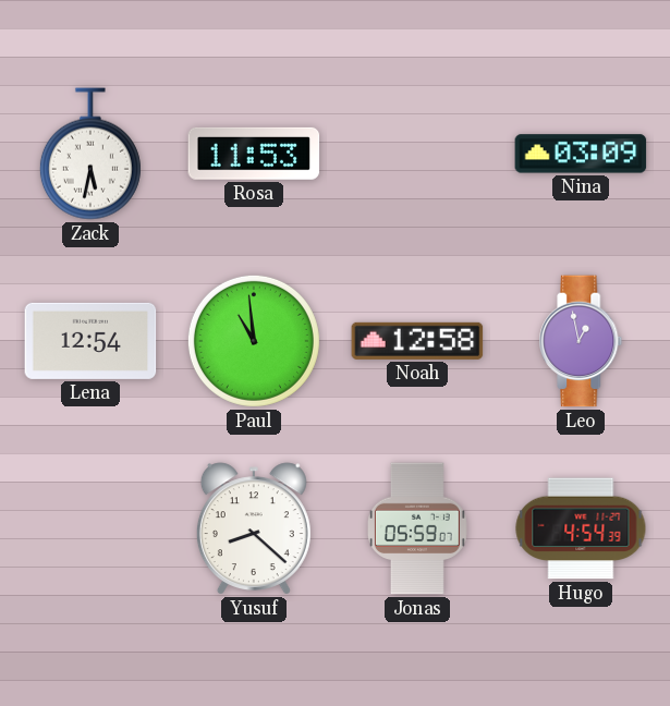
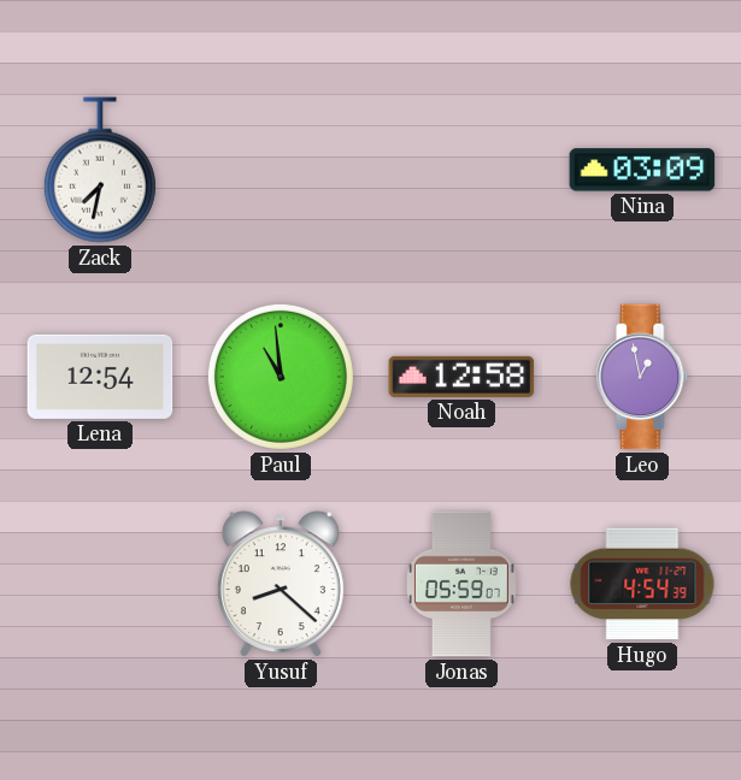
Zack: 5:32 -> 7:32 (100, 170)
Rosa: 11:53 -> none (254, 154)
